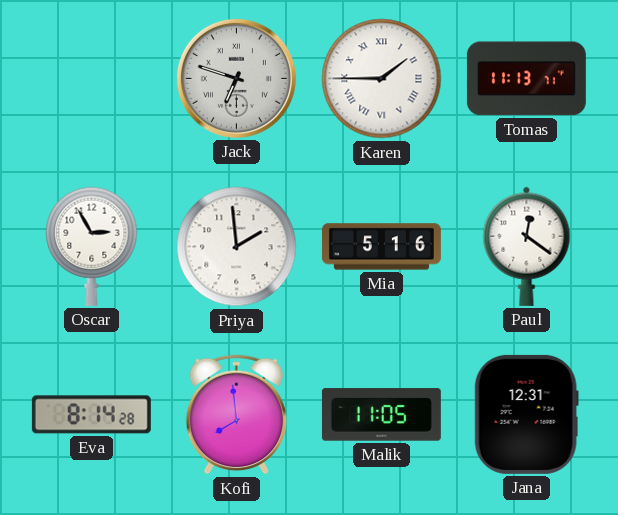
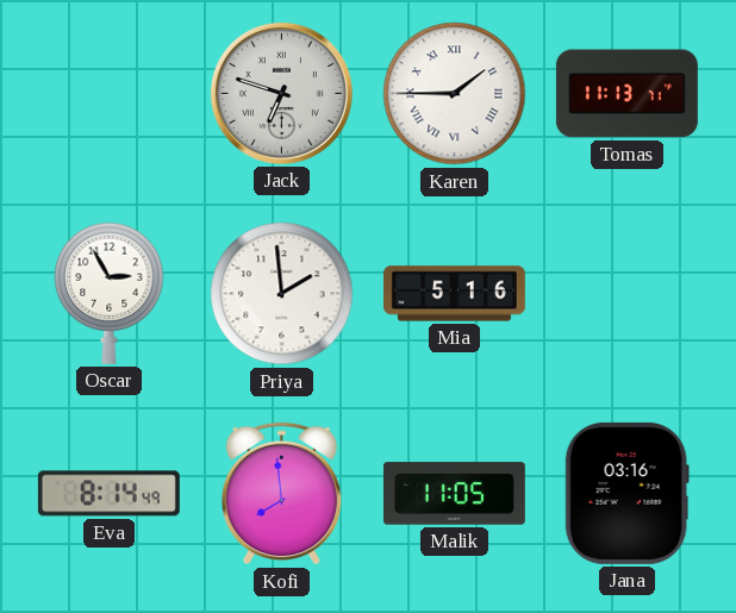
Paul: 12:21 -> none (527, 246)
Eva: 8:14:28 -> 8:14:49 (108, 494)
Jana: 12:31 -> 03:16 (626, 493)
